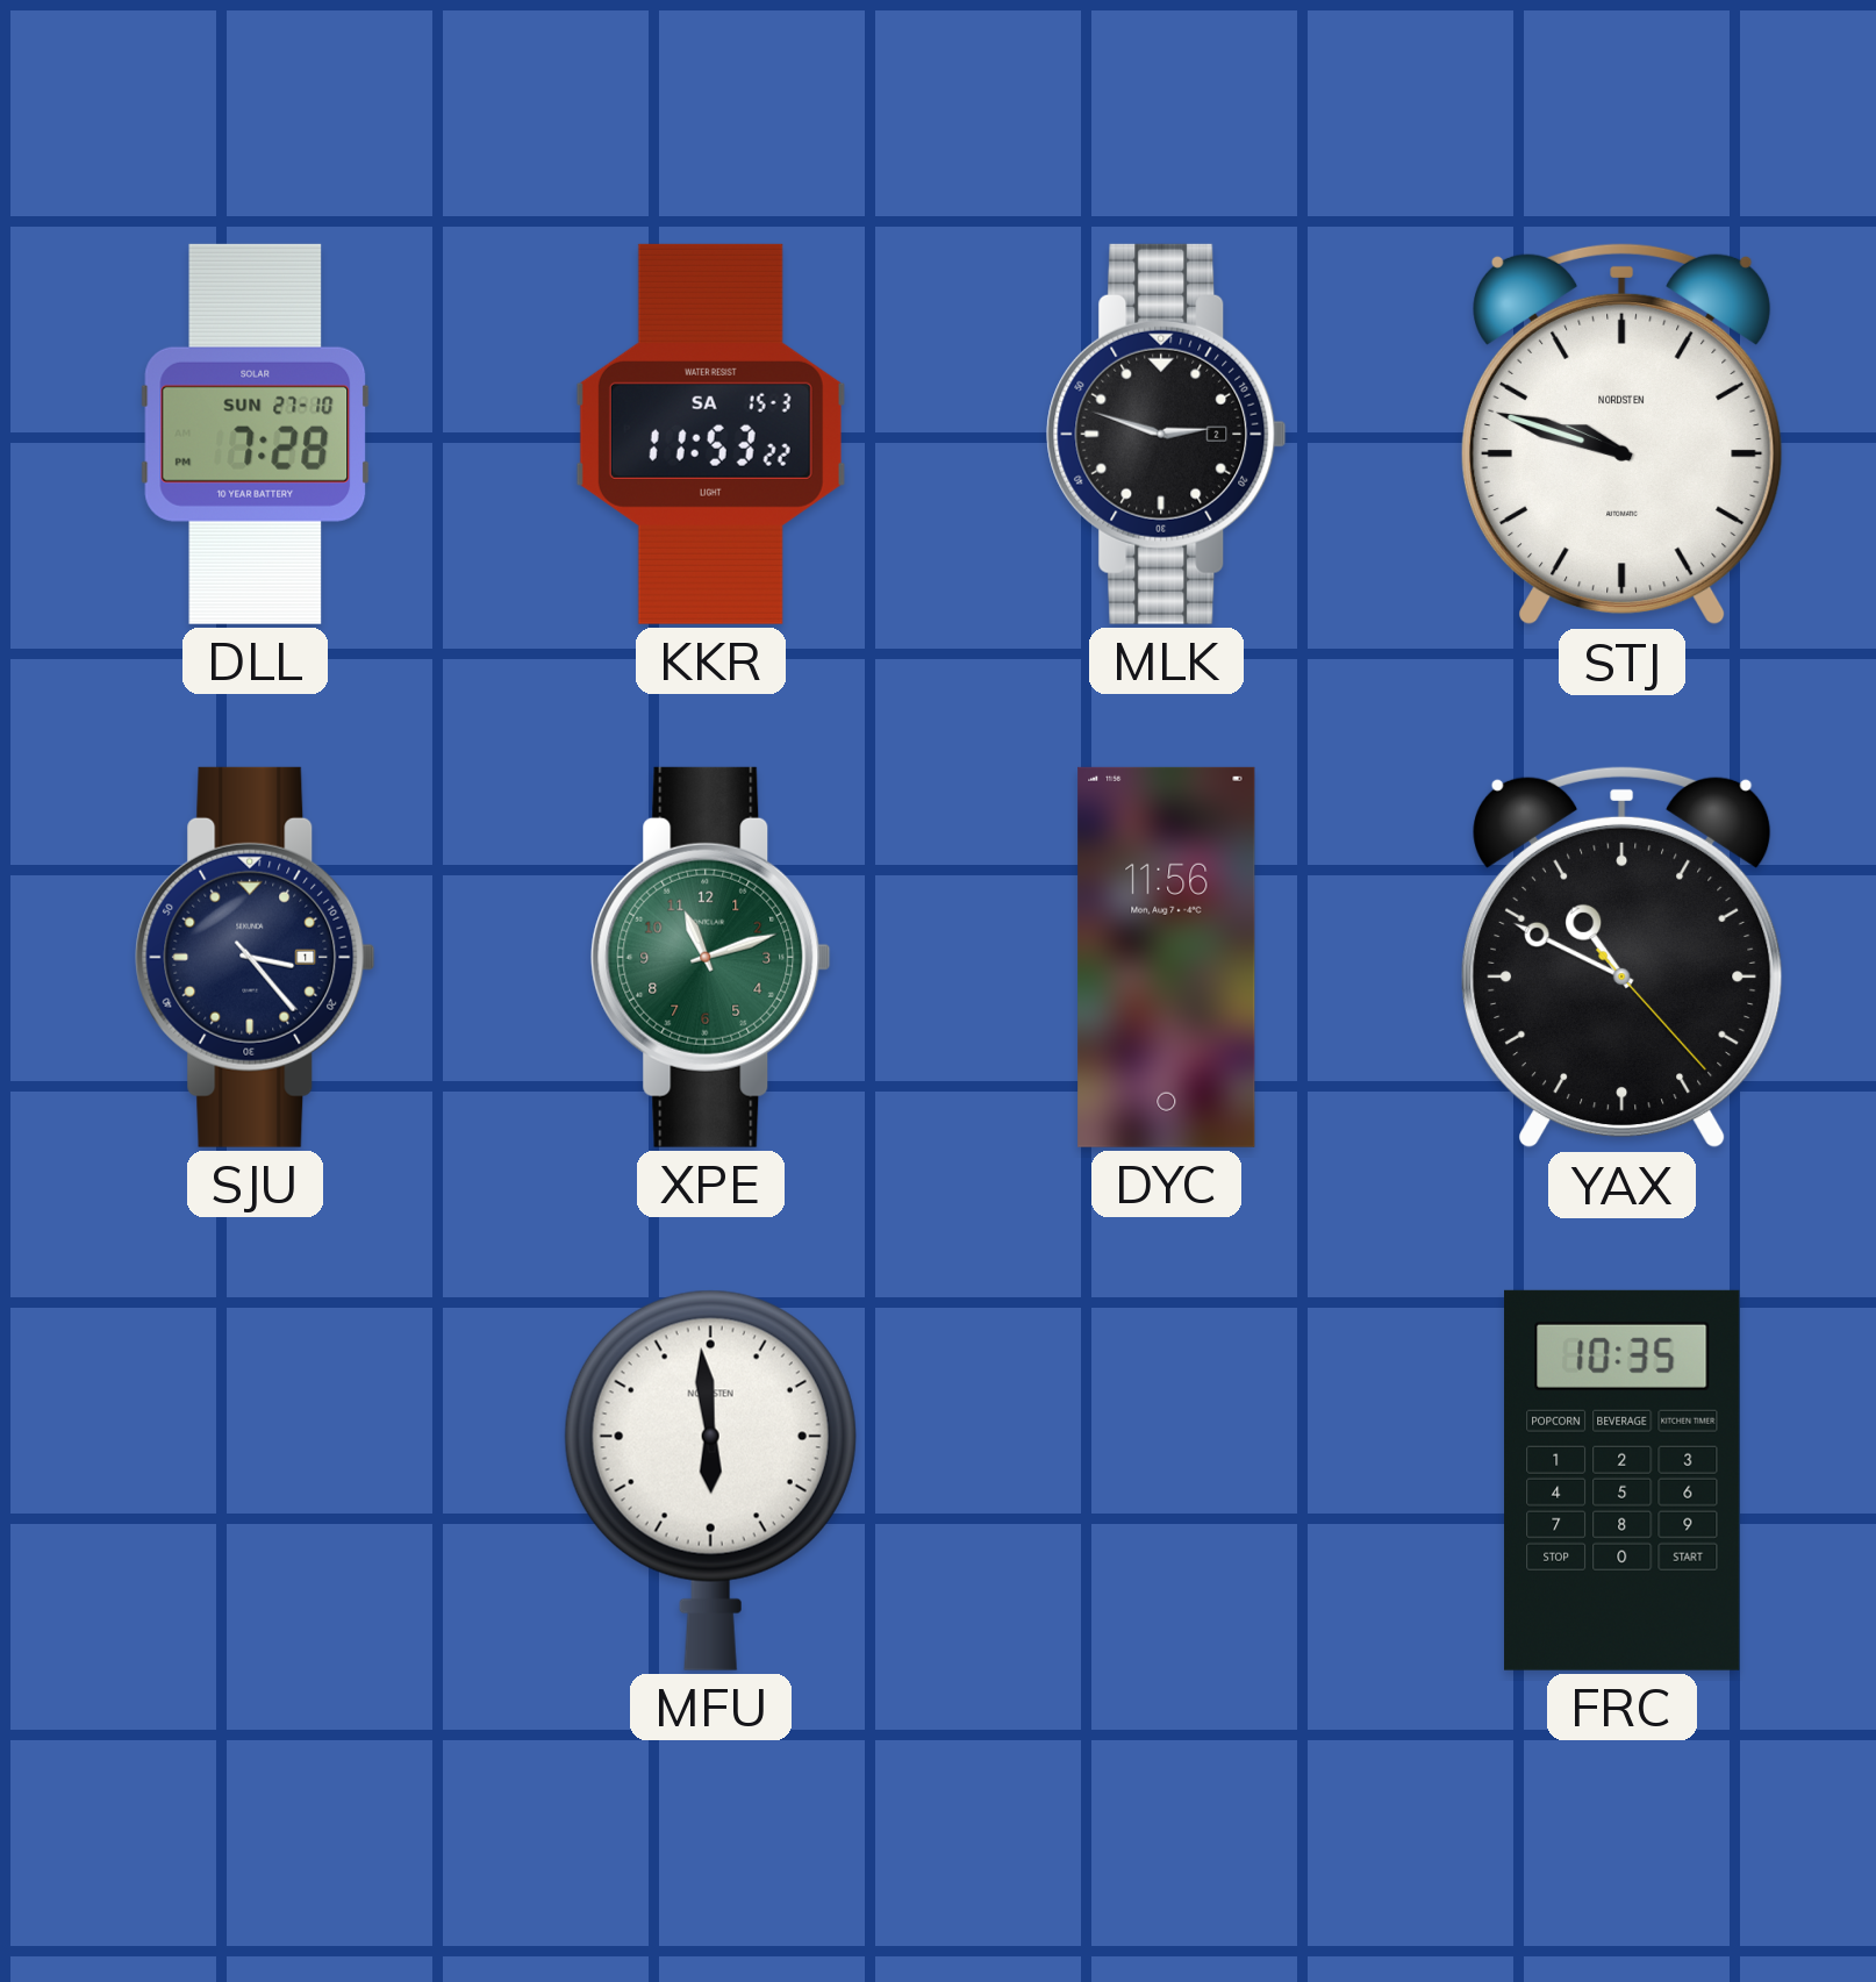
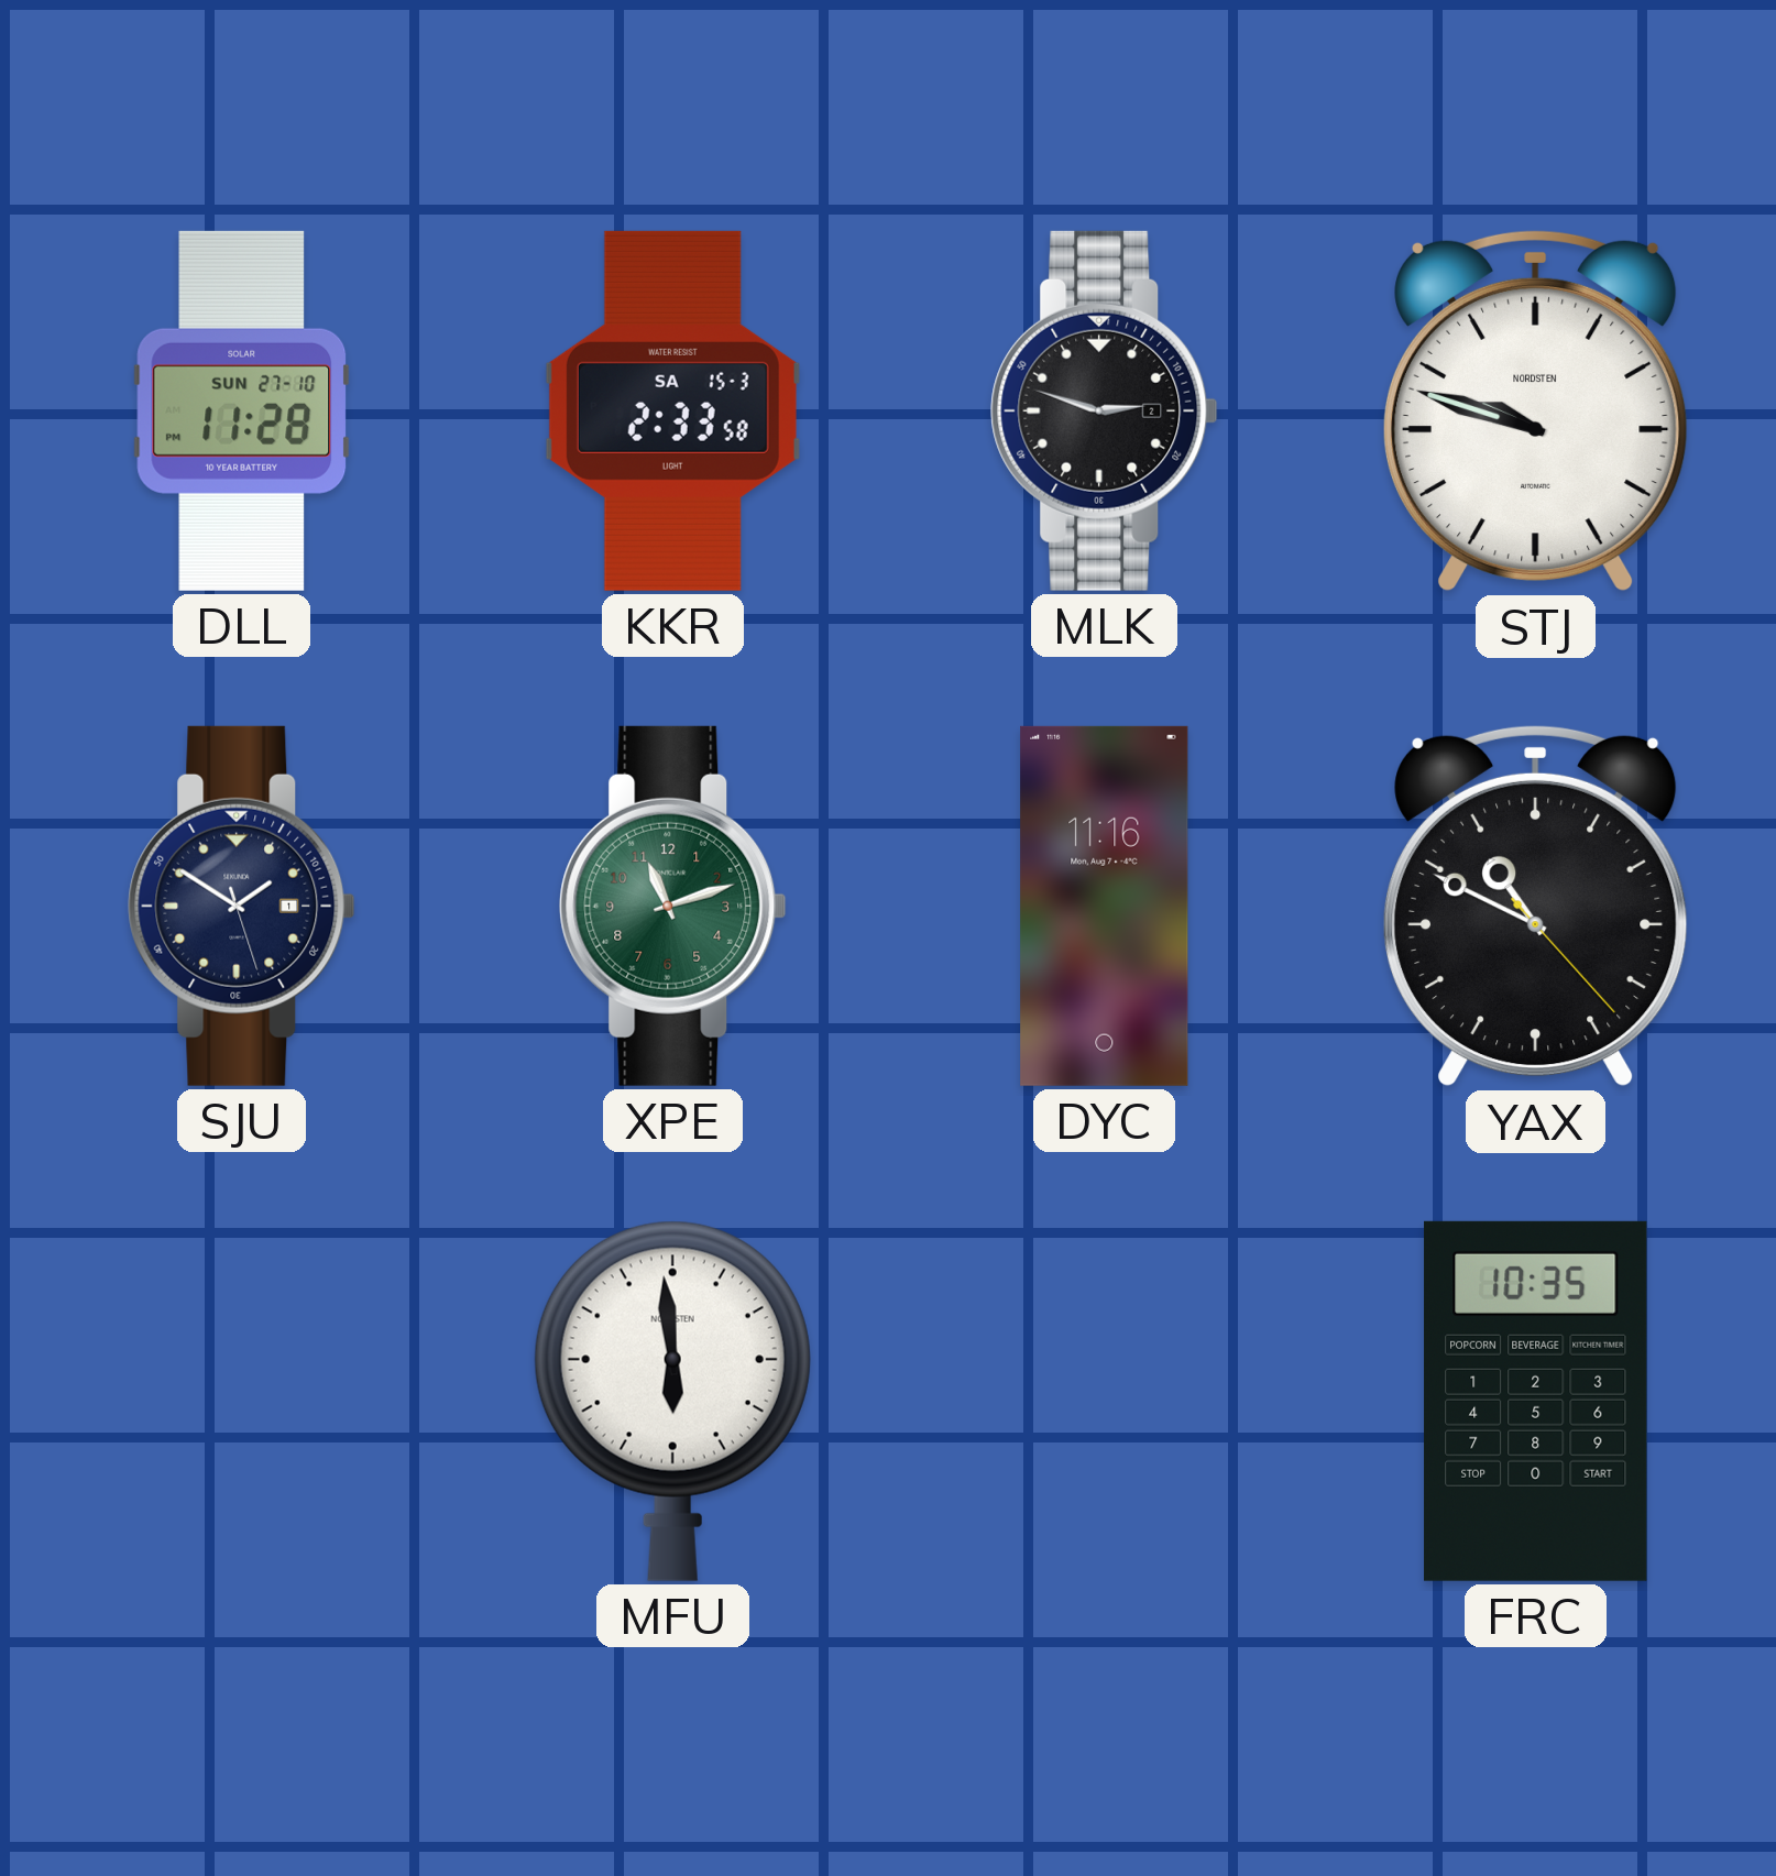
DLL: 7:28 -> 11:28 (242, 410)
KKR: 11:53 -> 2:33 (672, 410)
SJU: 3:23 -> 1:50 (242, 906)
DYC: 11:56 -> 11:16 (1105, 906)
